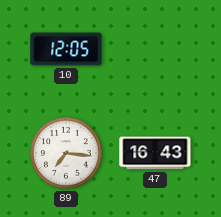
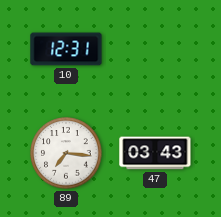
10: 12:05 -> 12:31 (66, 49)
47: 16:43 -> 03:43 (155, 153)
